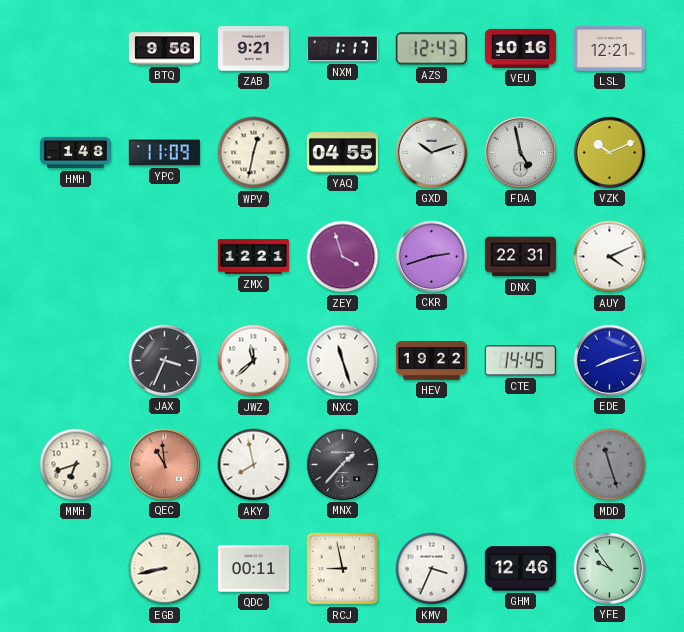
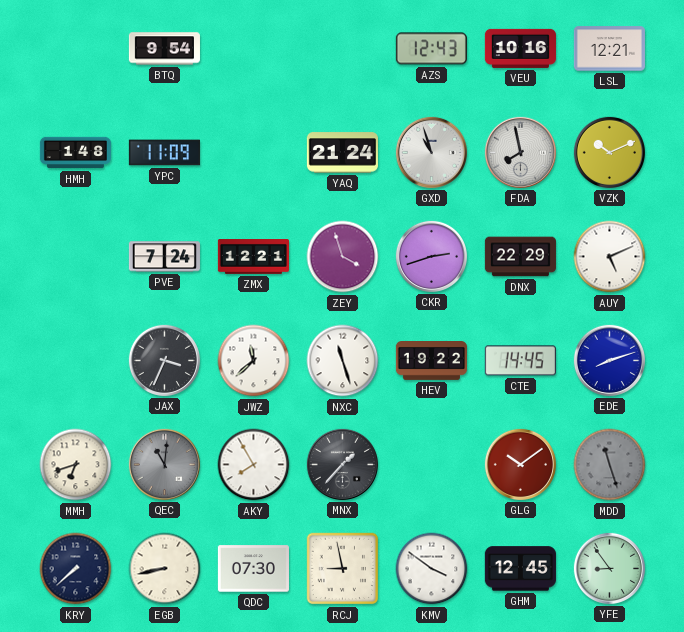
BTQ: 9:56 -> 9:54 (164, 49)
ZAB: 9:21 -> none (253, 49)
NXM: 1:17 -> none (342, 49)
WPV: 12:32 -> none (254, 153)
YAQ: 04:55 -> 21:24 (342, 153)
GXD: 10:12 -> 10:57 (431, 152)
FDA: 4:58 -> 7:58 (520, 152)
PVE: none -> 7:24 (164, 257)
DNX: 22:31 -> 22:29 (520, 257)
AUY: 4:11 -> 5:11 (610, 257)
QEC: 10:59 -> 11:01 (164, 464)
QEC dial: salmon -> grey (164, 464)
AKY: 7:58 -> 7:55 (254, 465)
GLG: none -> 10:09 (520, 464)
KRY: none -> 7:38 (76, 569)
QDC: 00:11 -> 07:30 (253, 569)
KMV: 3:34 -> 3:51 (432, 569)
GHM: 12:46 -> 12:45 (520, 569)
YFE: 9:54 -> 8:54 (609, 568)
